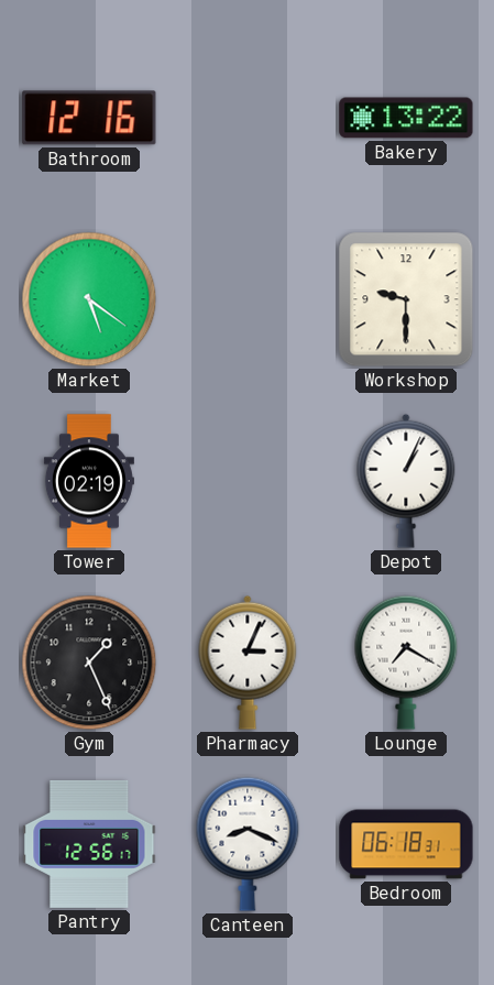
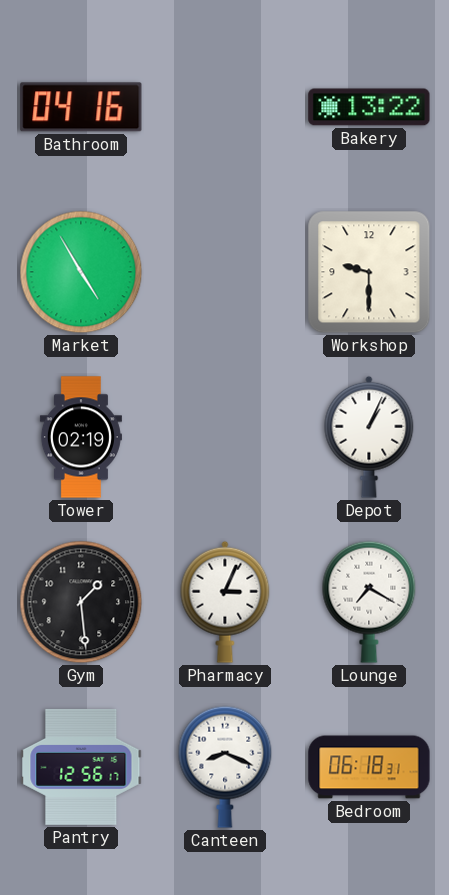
Bathroom: 12:16 -> 04:16 (81, 107)
Market: 5:21 -> 4:55 (81, 272)
Gym: 1:26 -> 1:29 (81, 602)
